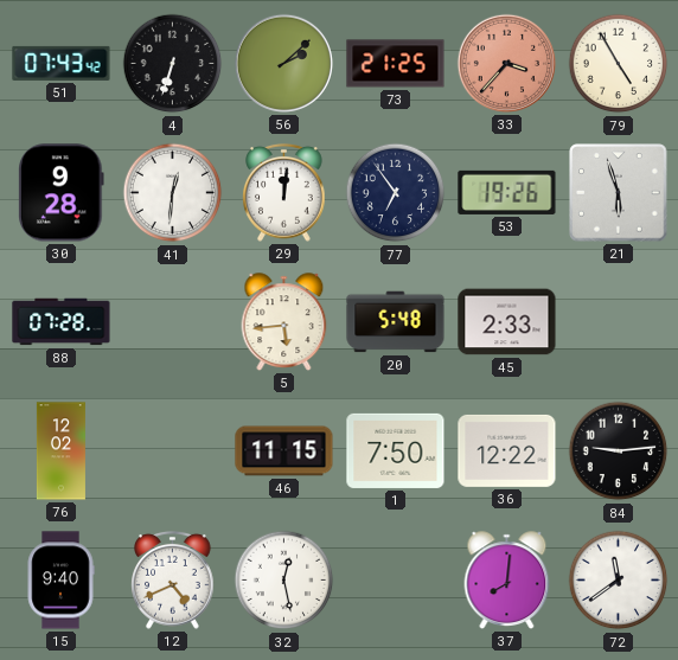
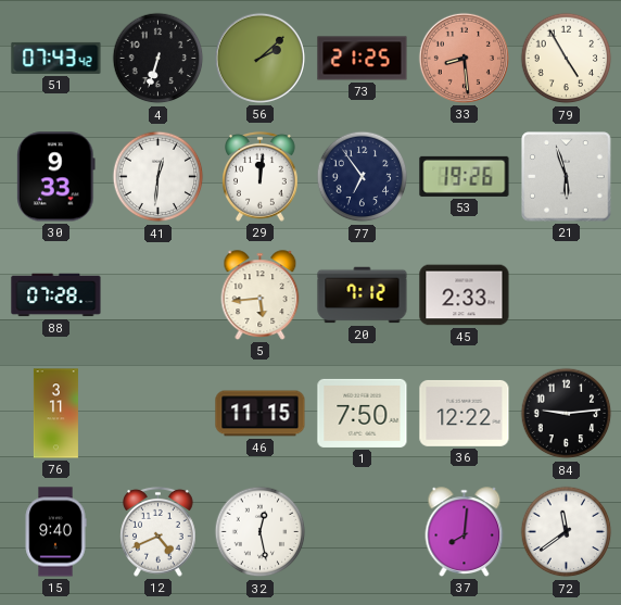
33: 3:37 -> 8:29 (464, 58)
30: 9:28 -> 9:33 (56, 177)
20: 5:48 -> 7:12 (363, 295)
76: 12:02 -> 3:11 (55, 414)
